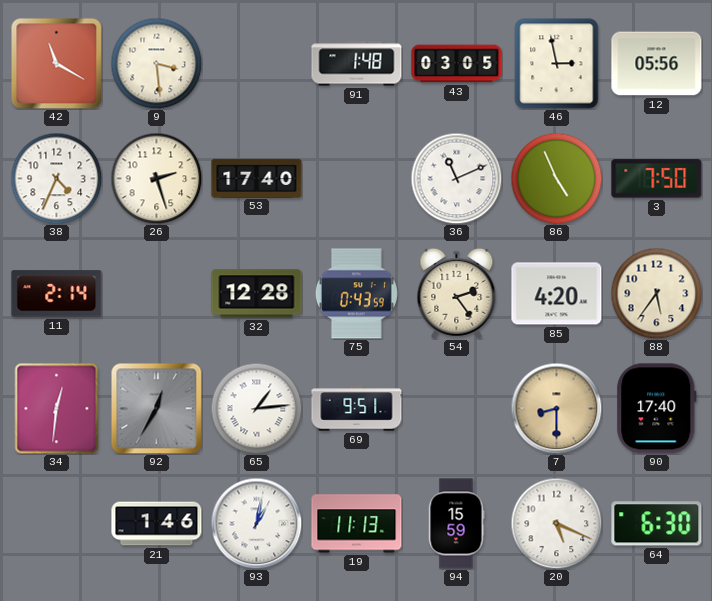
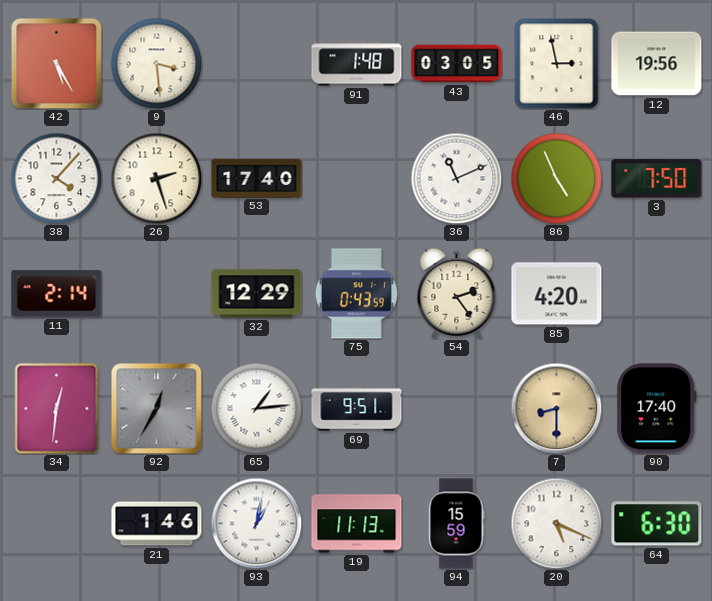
42: 11:20 -> 5:25 (56, 63)
12: 05:56 -> 19:56 (657, 64)
38: 4:34 -> 4:07 (56, 178)
32: 12:28 -> 12:29 (257, 294)
88: 5:36 -> none (656, 293)
